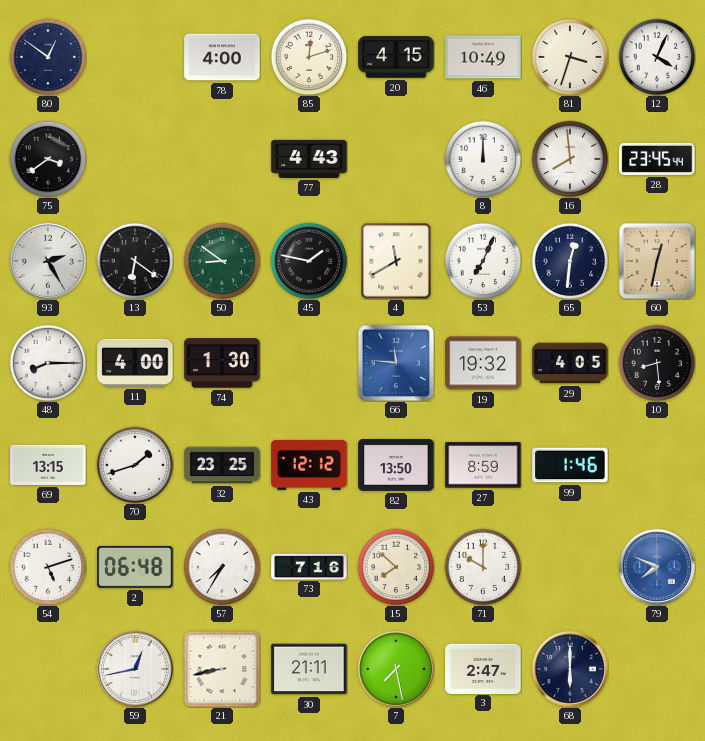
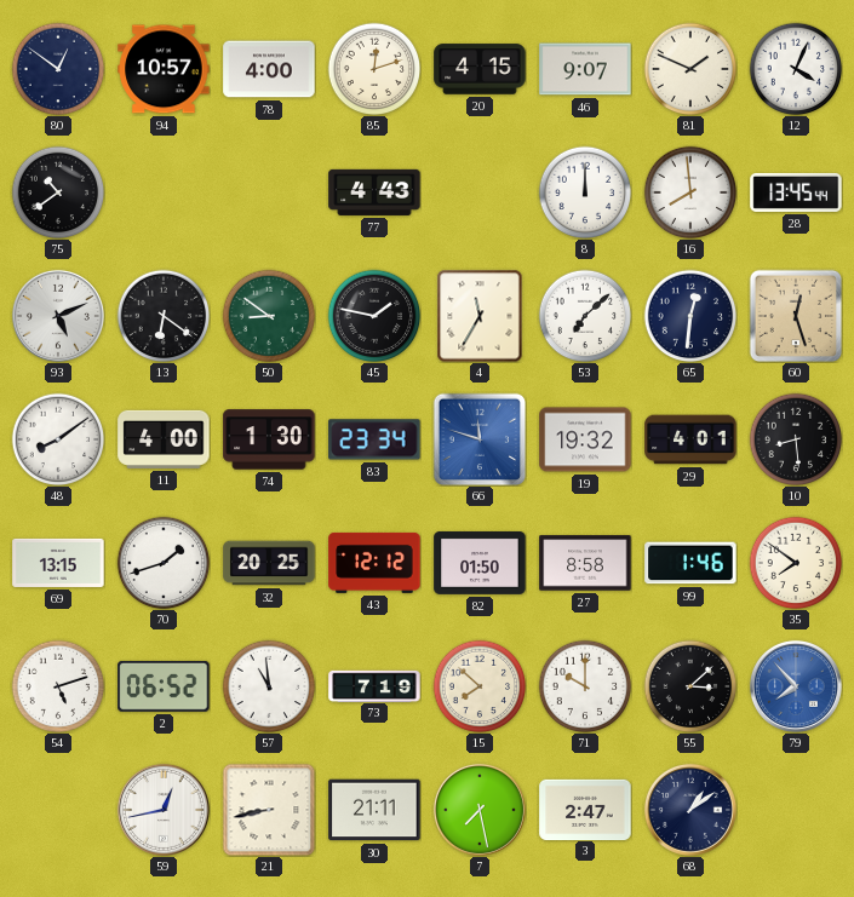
94: none -> 10:57 (164, 69)
46: 10:49 -> 9:07 (585, 69)
81: 3:33 -> 1:49 (690, 69)
75: 3:39 -> 10:39 (58, 192)
28: 23:45 -> 13:45 (796, 192)
93: 2:25 -> 5:11 (58, 316)
4: 11:40 -> 11:35 (480, 316)
53: 7:04 -> 7:08 (585, 316)
60: 12:32 -> 12:27 (796, 316)
48: 8:15 -> 8:09 (58, 439)
83: none -> 23:34 (374, 439)
66: 11:46 -> 11:48 (480, 439)
29: 4:05 -> 4:01 (690, 439)
32: 23:25 -> 20:25 (269, 563)
82: 13:50 -> 01:50 (480, 563)
27: 8:59 -> 8:58 (585, 563)
35: none -> 7:51 (796, 563)
2: 06:48 -> 06:52 (164, 686)
57: 7:35 -> 10:59 (269, 686)
73: 7:16 -> 7:19 (374, 685)
55: none -> 3:08 (690, 686)
79: 7:49 -> 7:53 (796, 686)
68: 6:00 -> 1:09 (690, 810)
